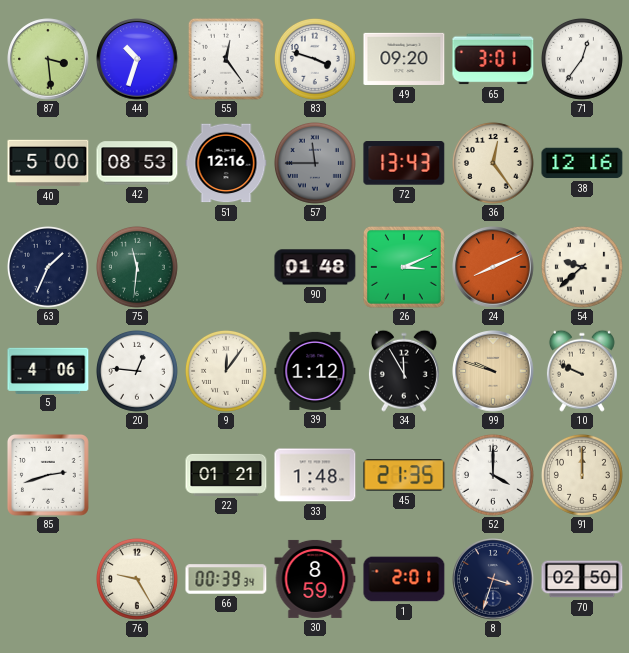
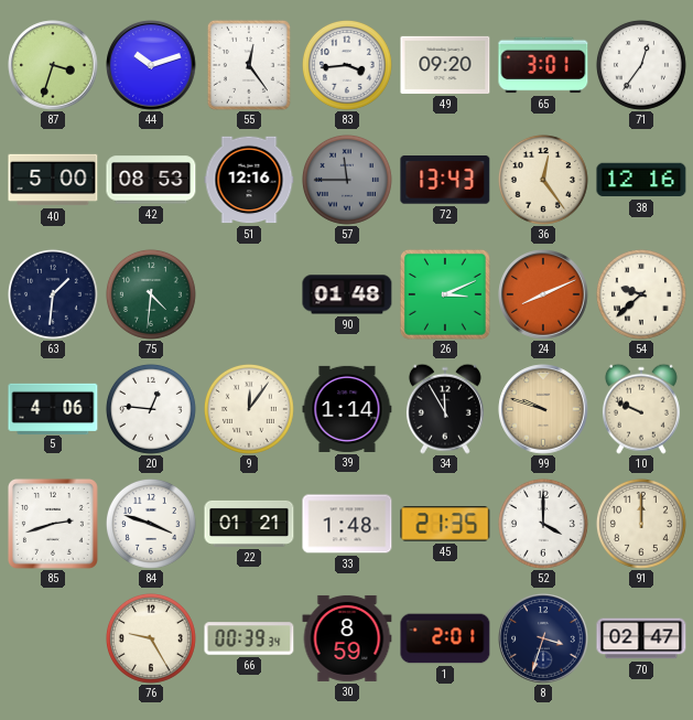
87: 3:29 -> 3:33 (53, 65)
44: 10:33 -> 10:12 (151, 65)
83: 3:48 -> 3:44 (347, 65)
63: 1:34 -> 1:31 (53, 294)
75: 11:31 -> 4:31 (151, 294)
39: 1:12 -> 1:14 (347, 409)
84: none -> 3:48 (151, 524)
70: 02:50 -> 02:47 (641, 638)
